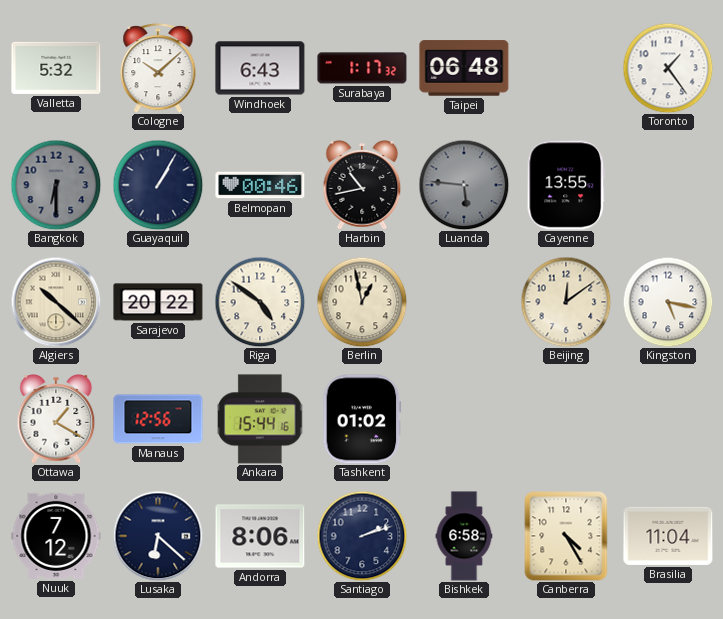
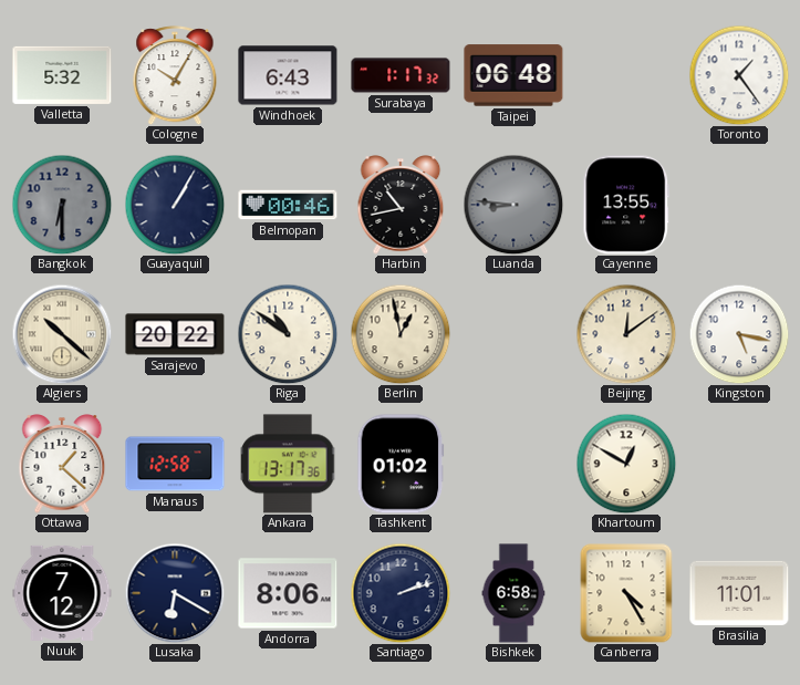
Cologne: 10:08 -> 10:05 (175, 75)
Luanda: 5:46 -> 8:46 (513, 205)
Riga: 4:51 -> 10:51 (288, 334)
Ottawa: 1:20 -> 1:22 (62, 464)
Manaus: 12:56 -> 12:58 (175, 464)
Ankara: 15:44 -> 13:17 (289, 464)
Khartoum: none -> 12:50 (626, 464)
Lusaka: 6:22 -> 6:20 (175, 593)
Brasilia: 11:04 -> 11:01 (739, 593)
